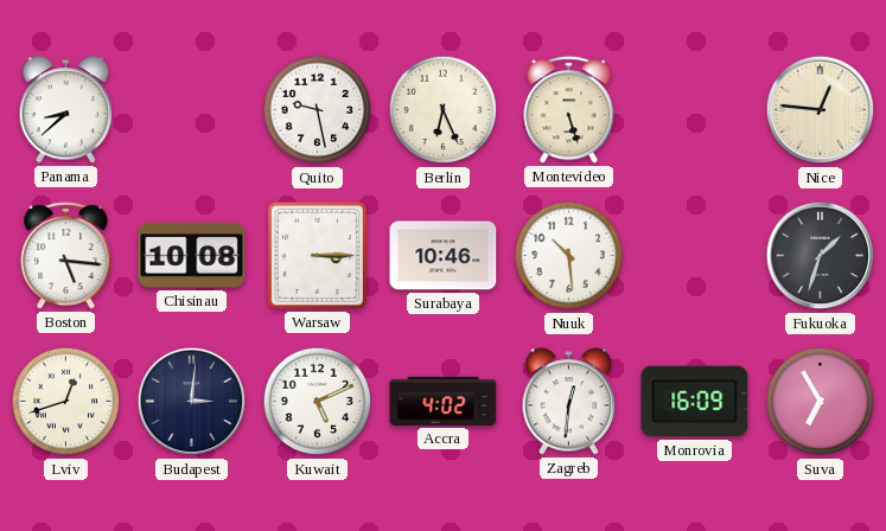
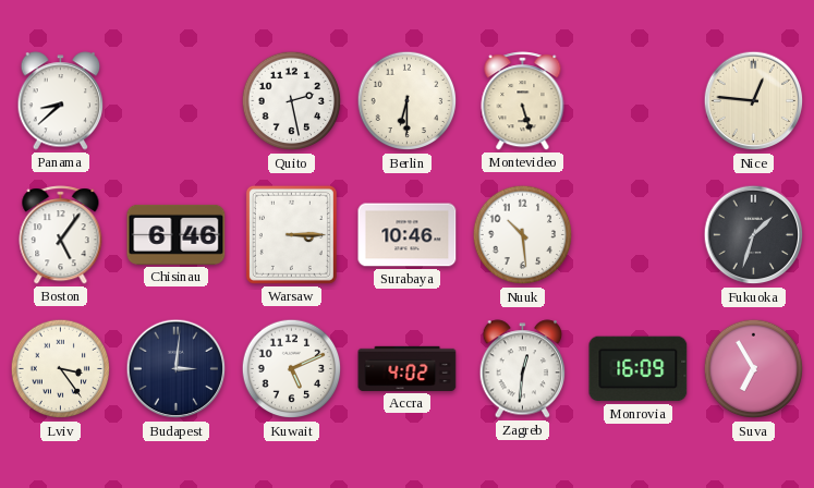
Quito: 9:28 -> 2:28 (292, 101)
Berlin: 6:26 -> 6:30 (408, 101)
Boston: 5:16 -> 5:06 (61, 235)
Chisinau: 10:08 -> 6:46 (177, 234)
Lviv: 12:42 -> 3:24 (61, 369)
